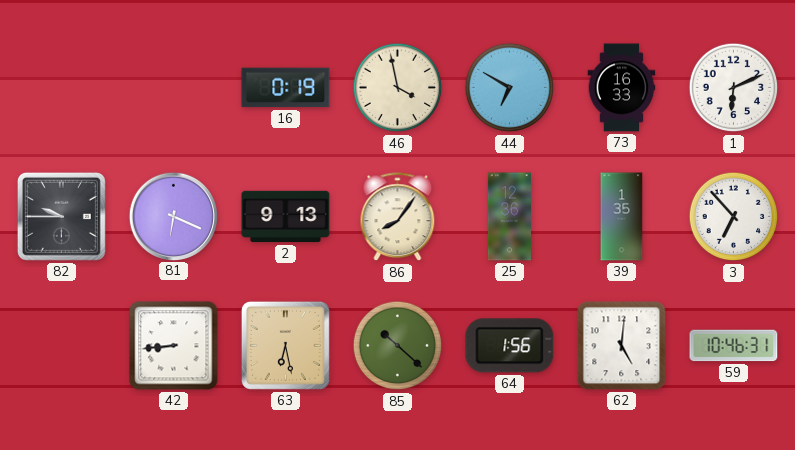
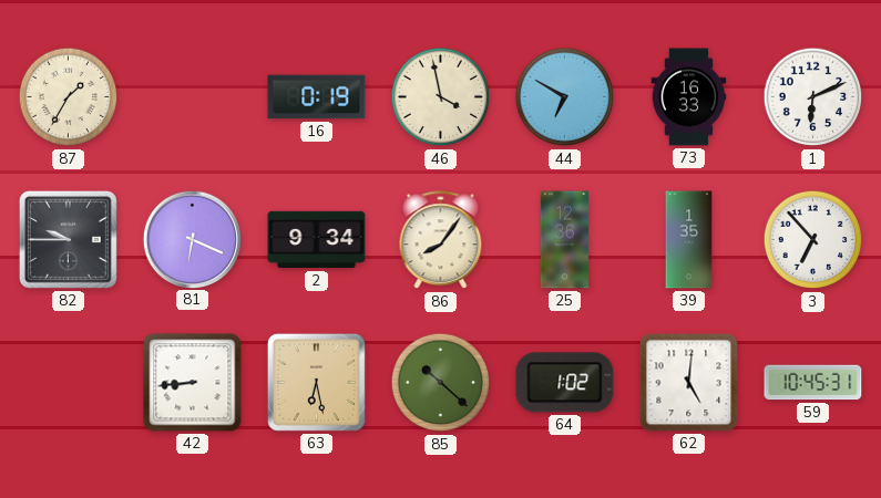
87: none -> 1:35 (69, 97)
2: 9:13 -> 9:34 (317, 240)
64: 1:56 -> 1:02 (565, 383)
59: 10:46 -> 10:45 (813, 383)
